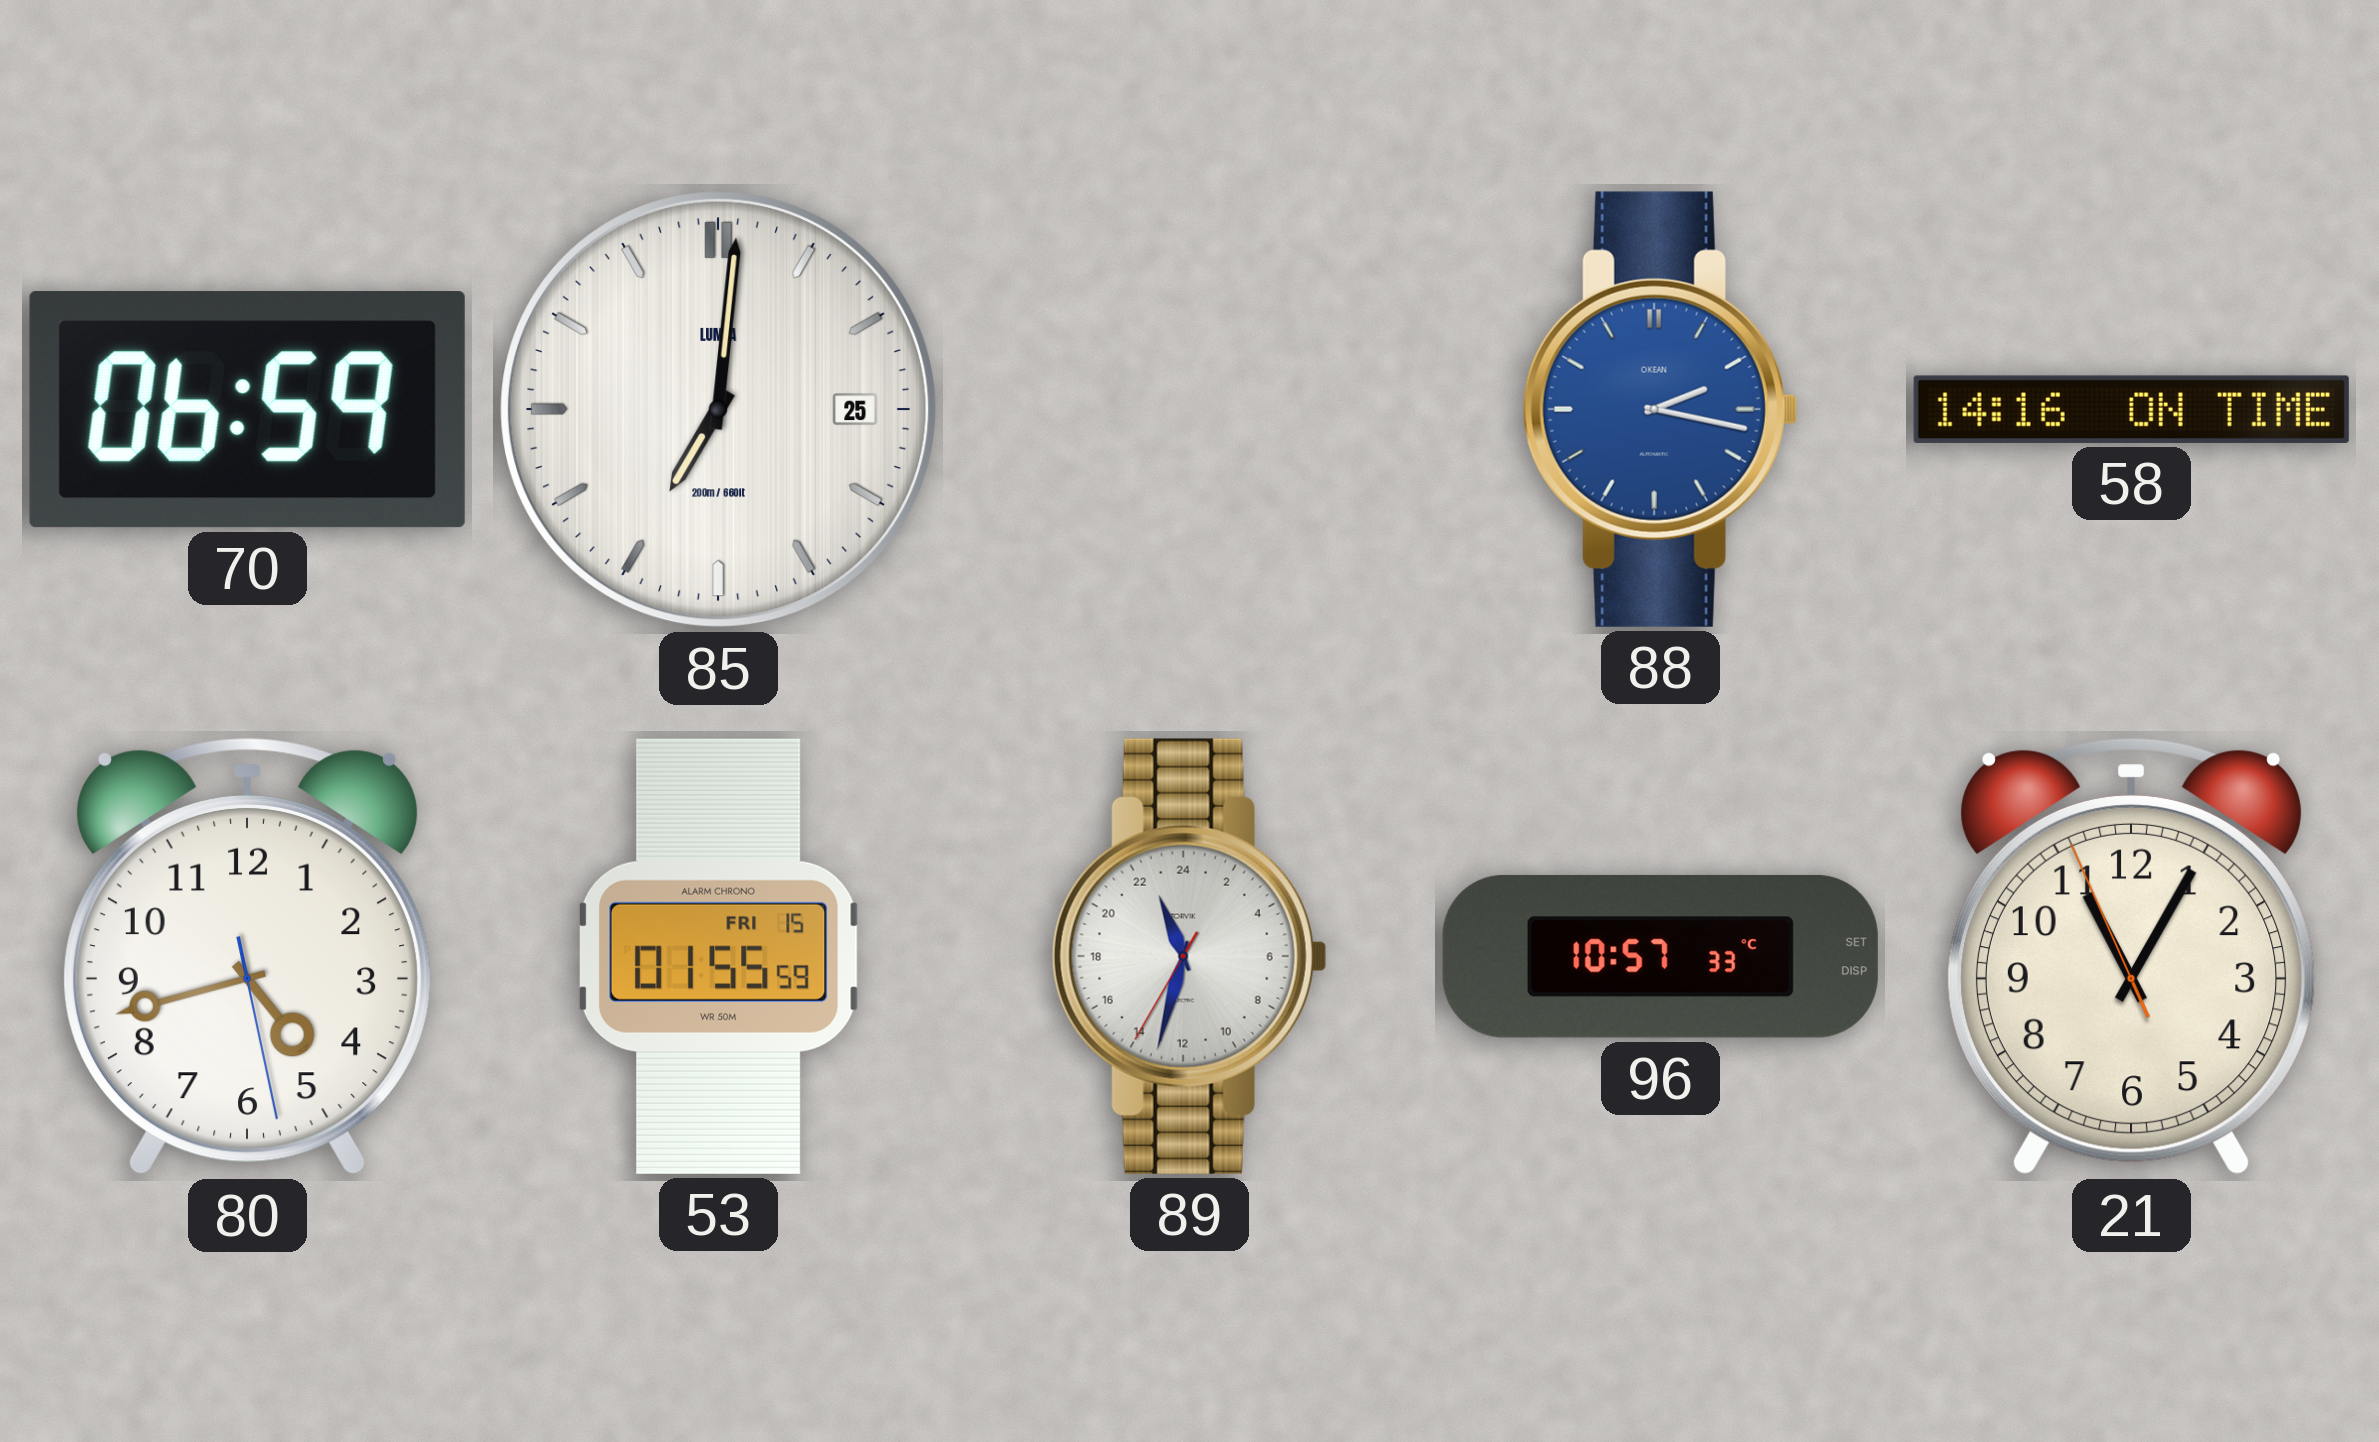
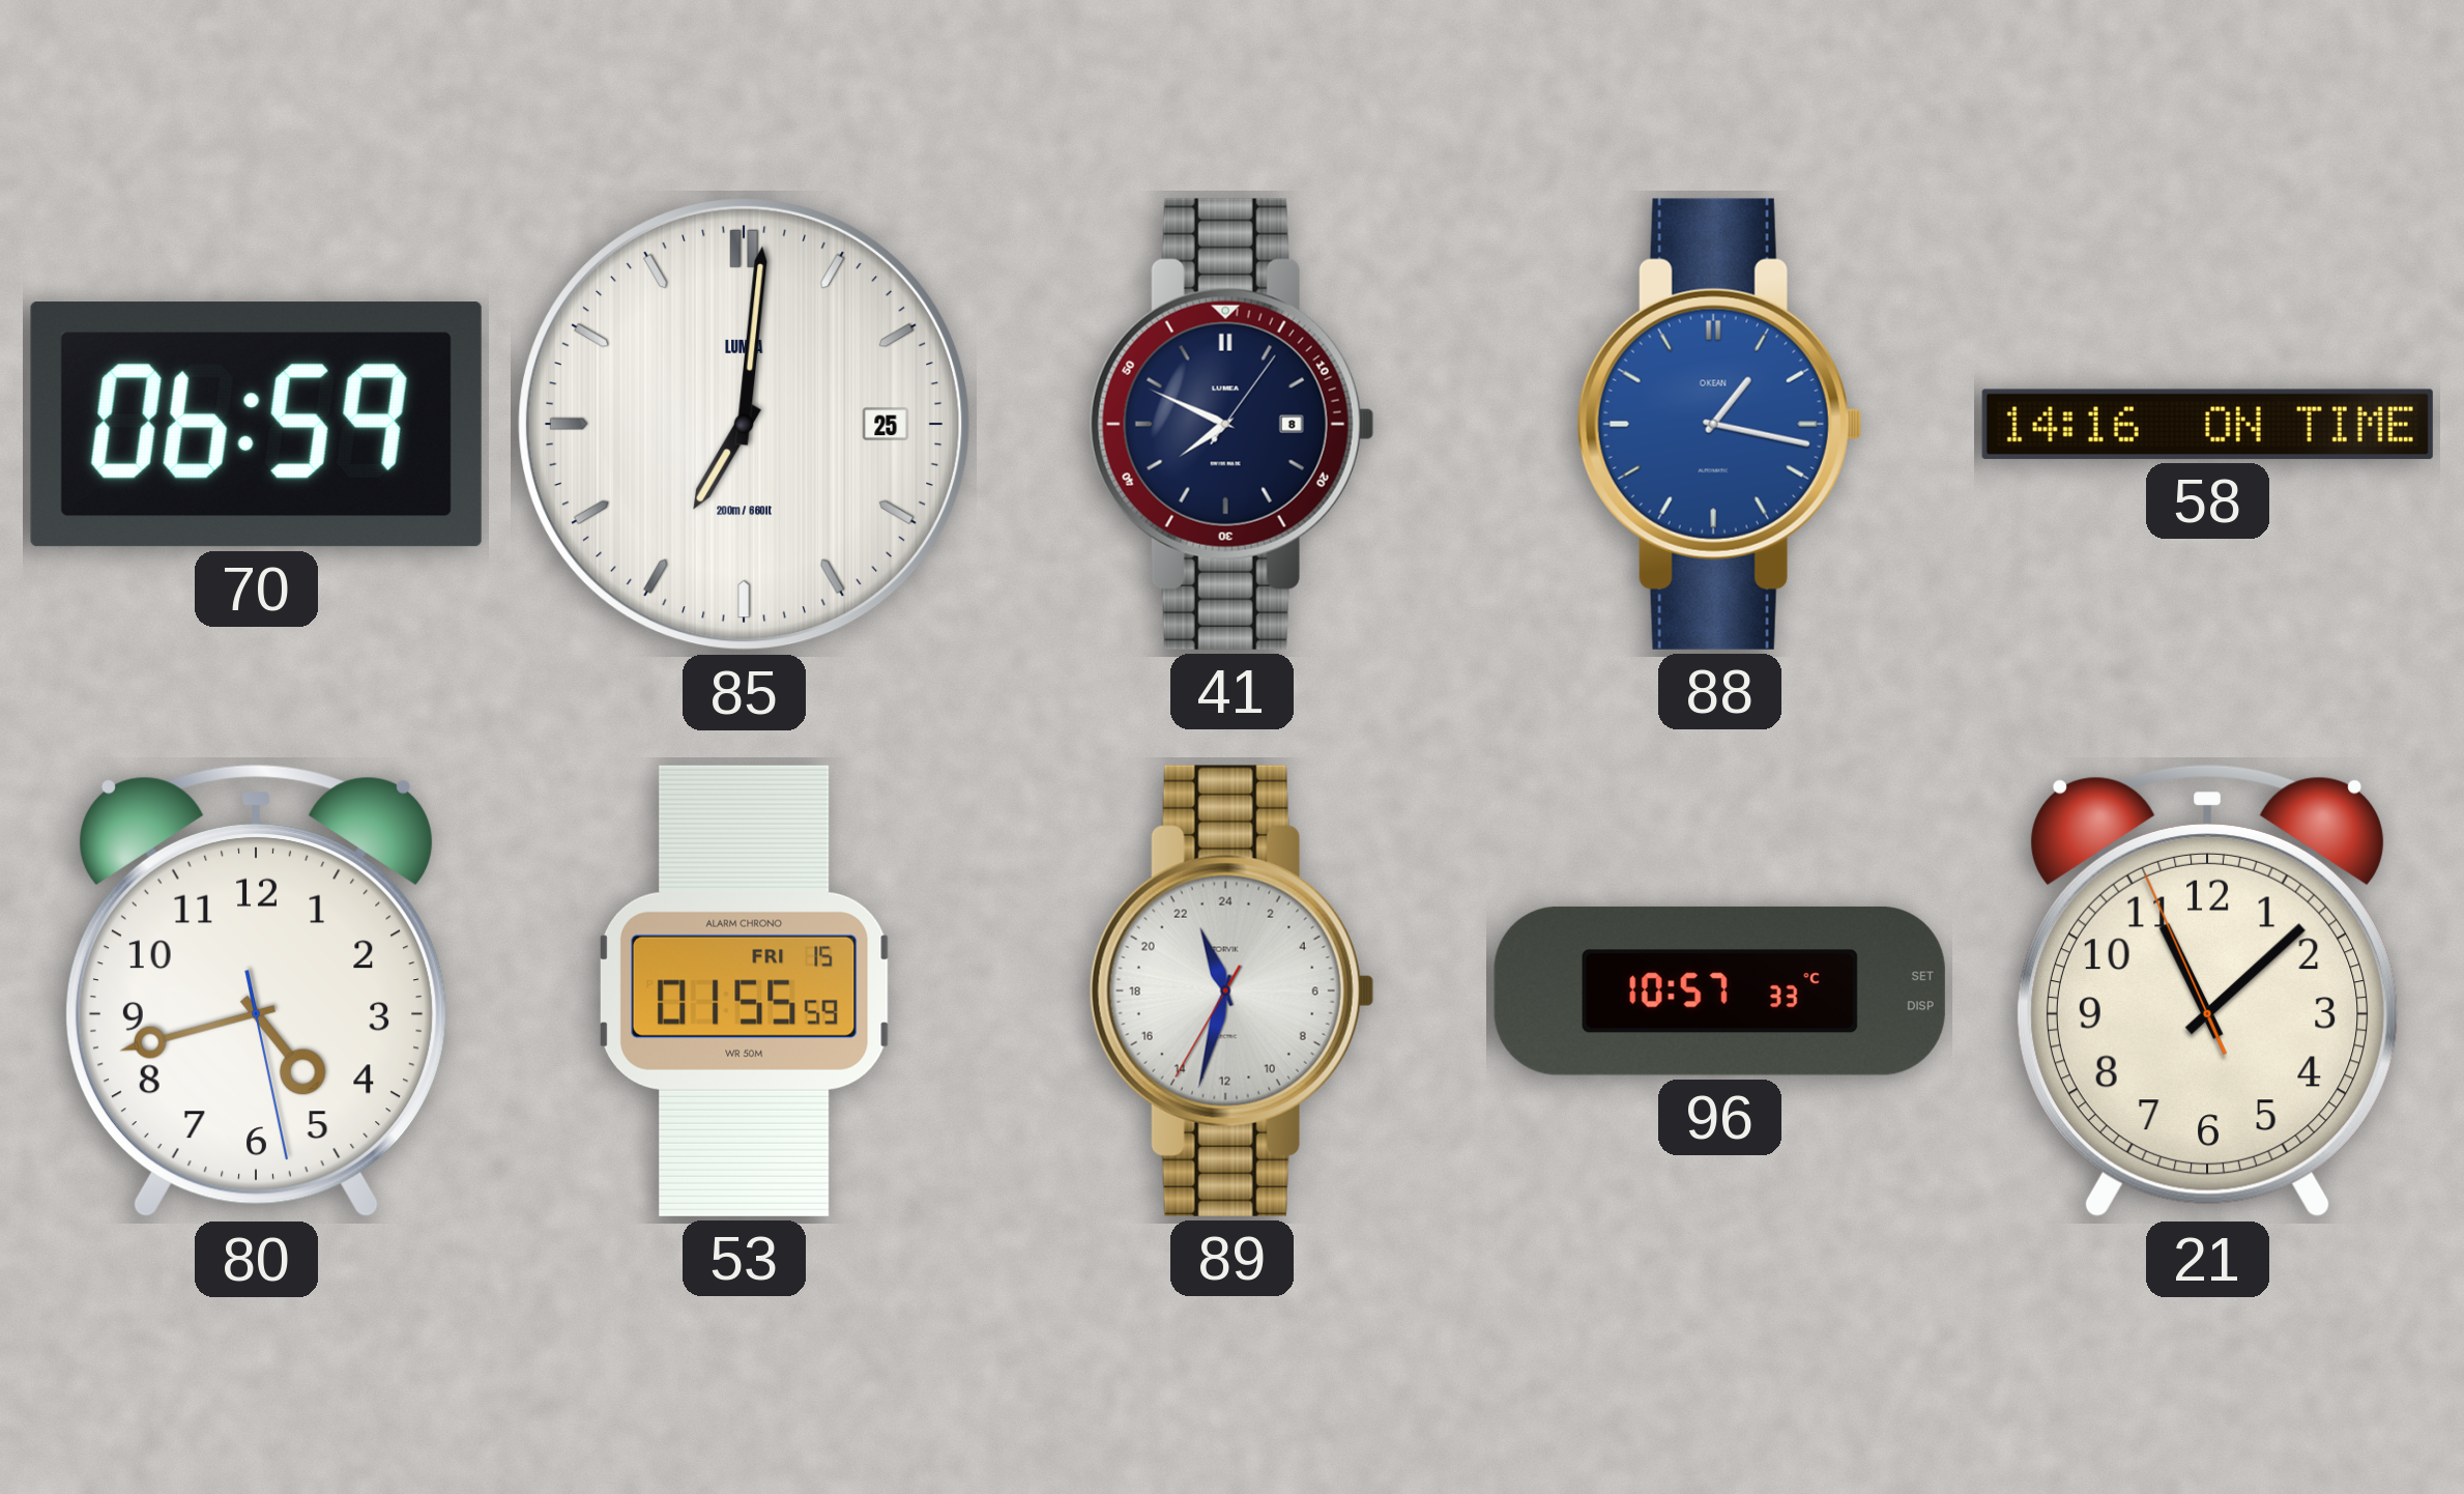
41: none -> 7:49 (1231, 424)
88: 2:17 -> 1:17 (1719, 424)
21: 11:04 -> 11:07 (2207, 990)
